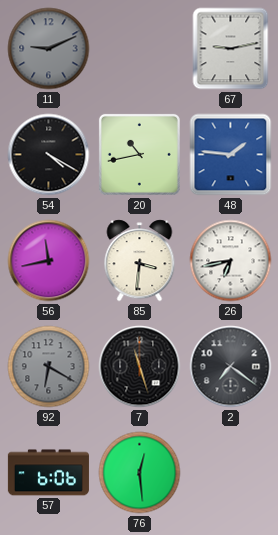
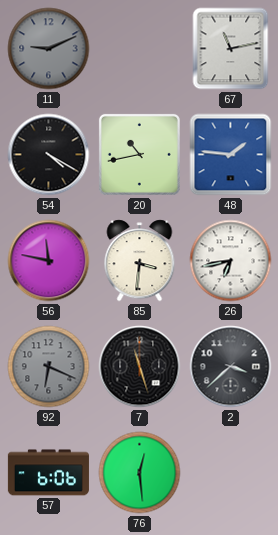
67: 9:13 -> 11:13 (231, 49)
56: 11:43 -> 11:47 (49, 261)
92: 6:20 -> 6:19 (49, 367)
2: 7:21 -> 3:38 (231, 367)
